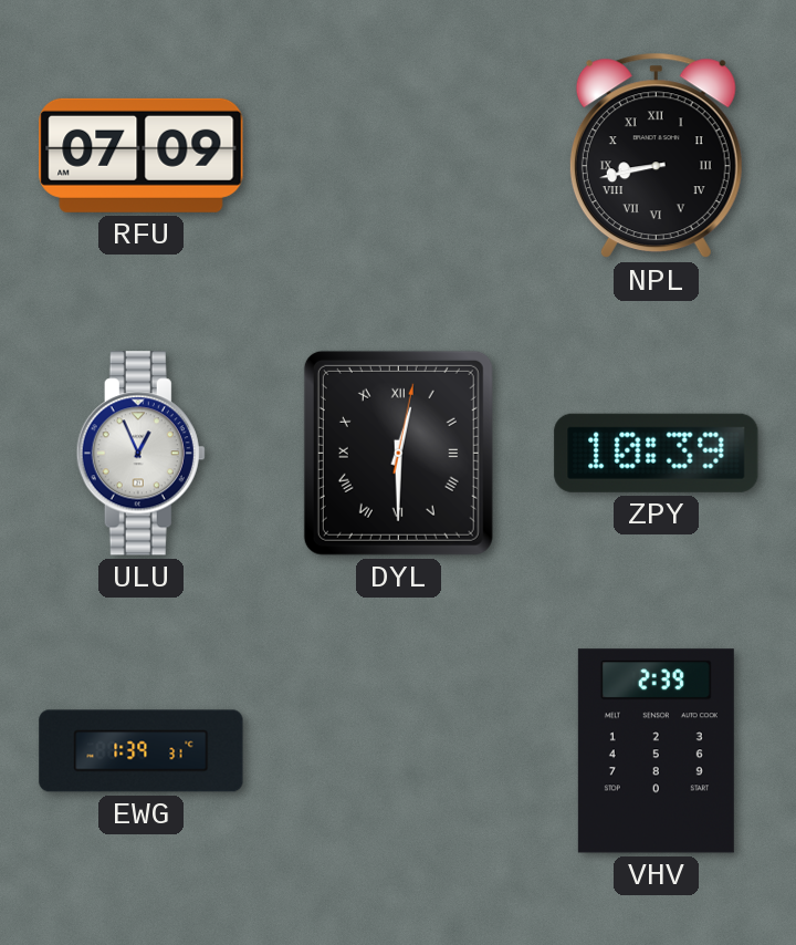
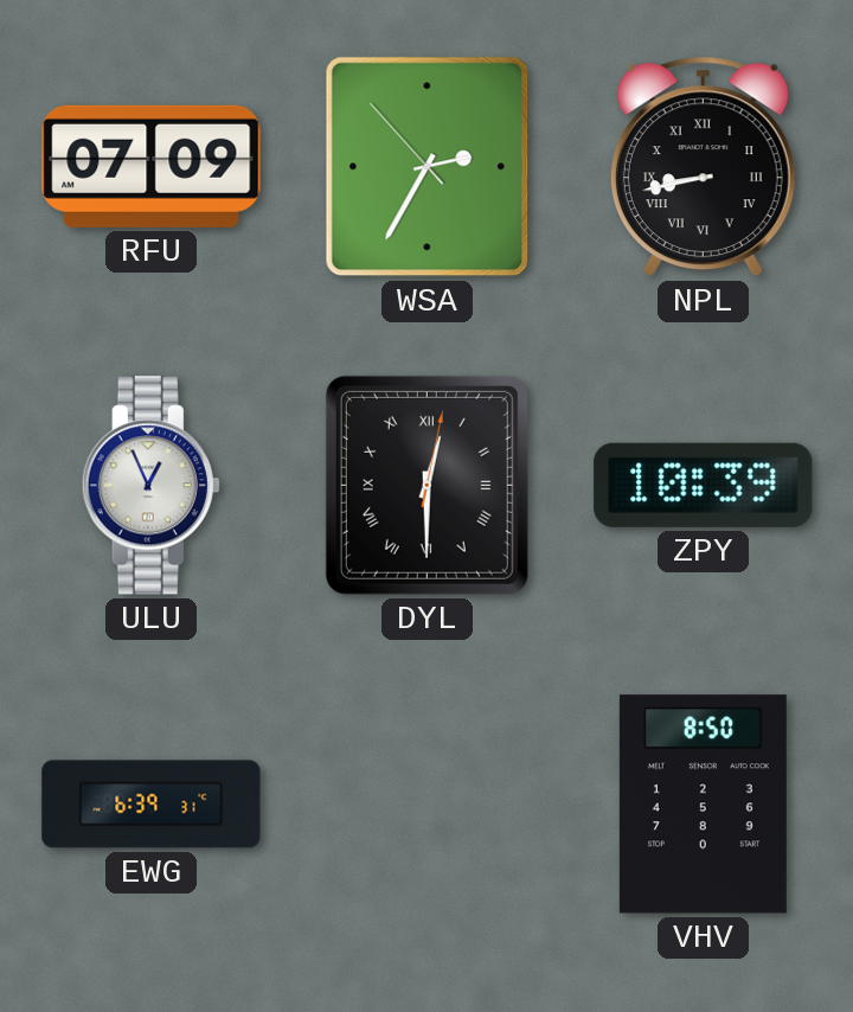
WSA: none -> 2:34 (428, 167)
EWG: 1:39 -> 6:39 (152, 805)
VHV: 2:39 -> 8:50 (703, 805)
